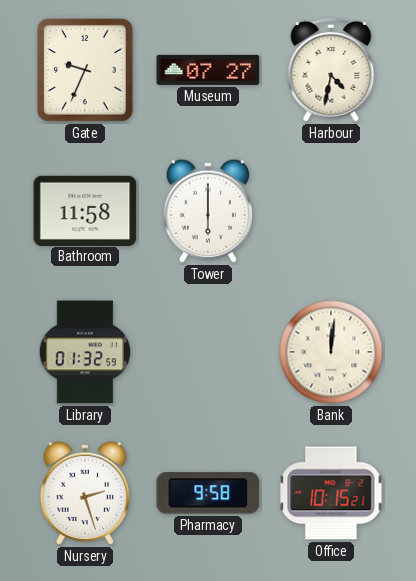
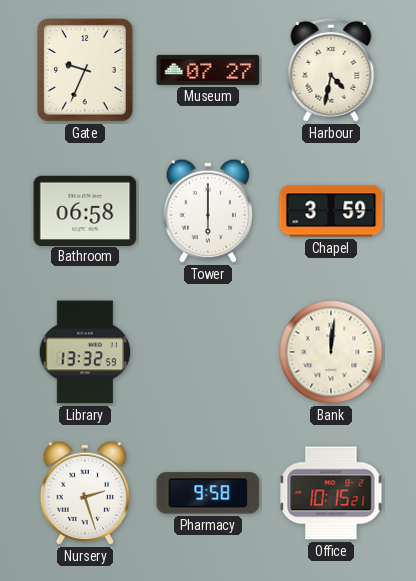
Bathroom: 11:58 -> 06:58 (85, 210)
Chapel: none -> 3:59 (331, 211)
Library: 01:32 -> 13:32 (85, 352)
